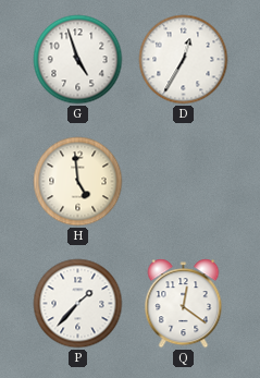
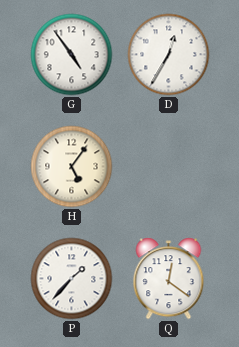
G: 4:57 -> 4:54 (72, 55)
H: 4:59 -> 5:06 (72, 167)
